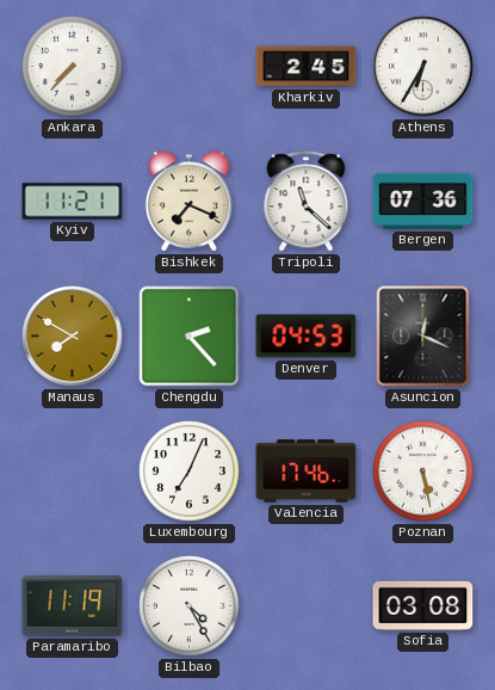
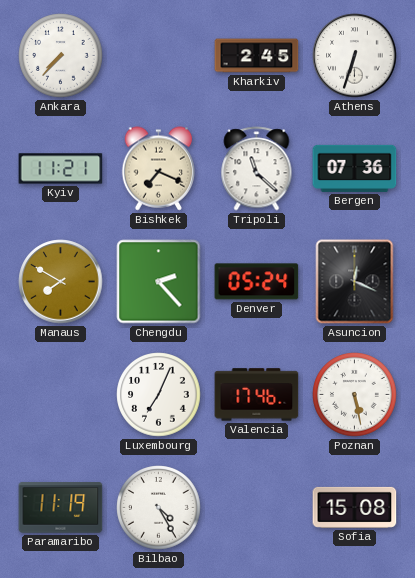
Athens: 6:35 -> 6:33 (355, 56)
Denver: 04:53 -> 05:24 (257, 282)
Sofia: 03:08 -> 15:08 (355, 507)
